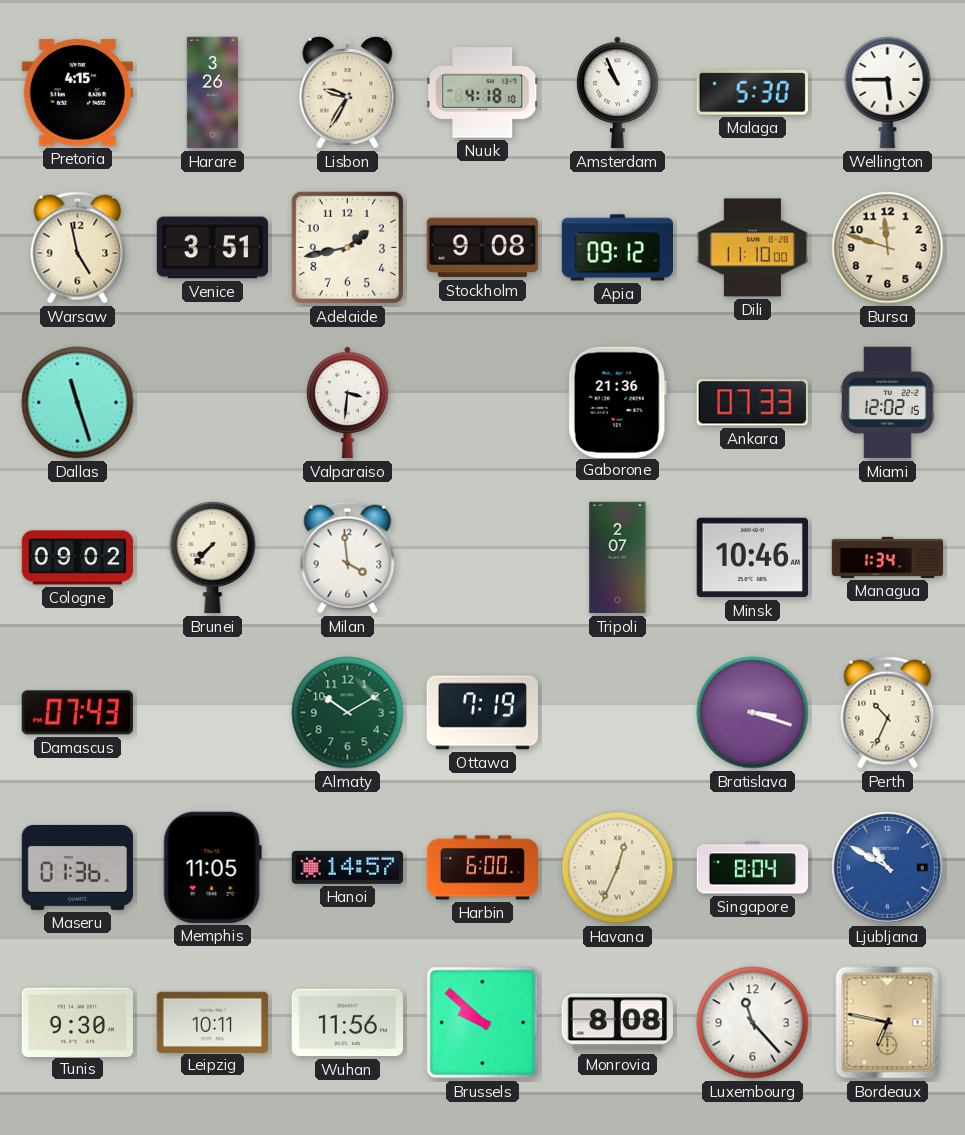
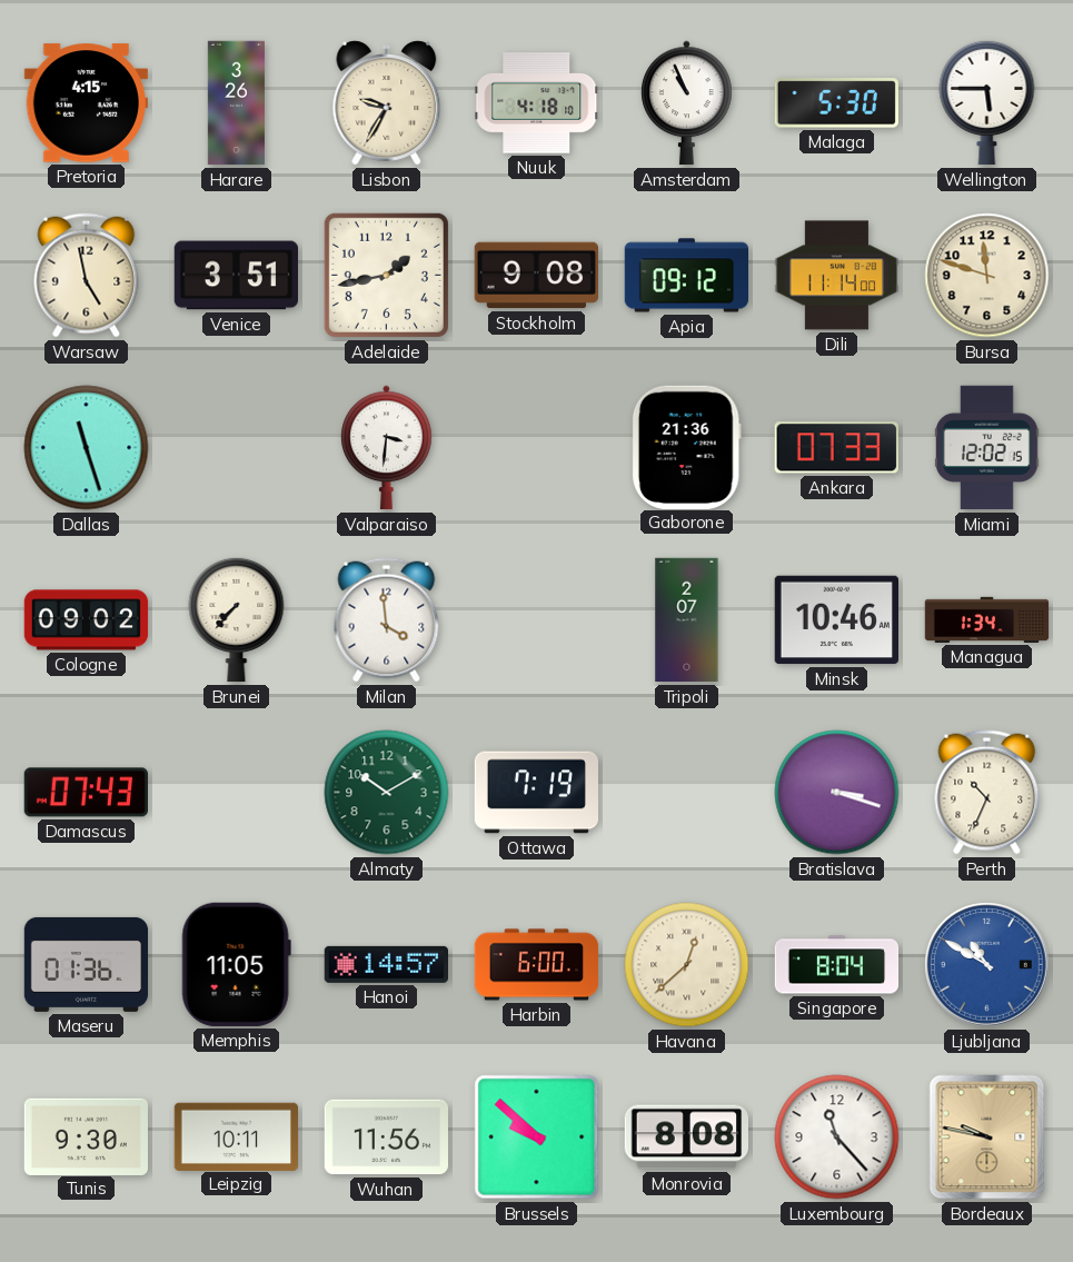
Dili: 11:10 -> 11:14 (837, 276)
Havana: 12:34 -> 12:38 (687, 965)
Bordeaux: 6:47 -> 9:47 (987, 1137)
